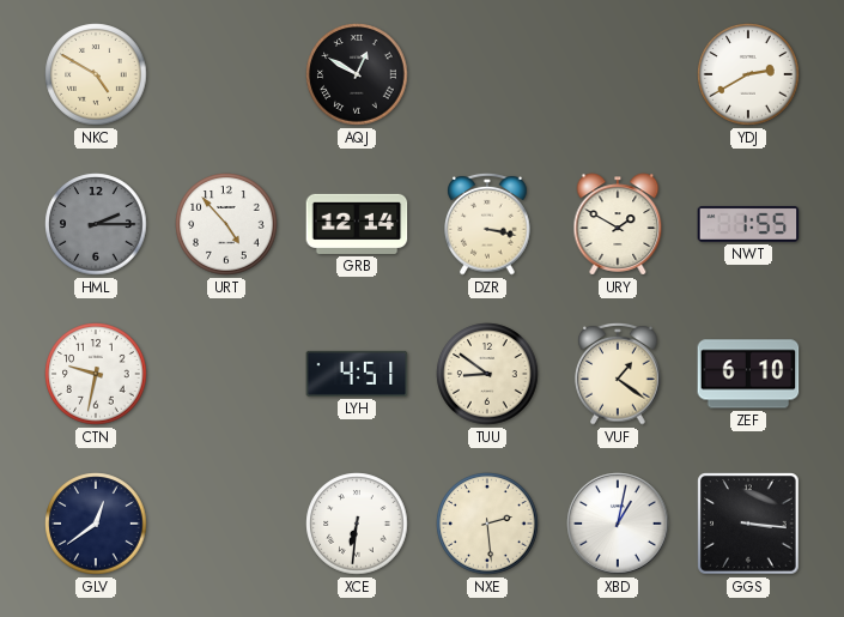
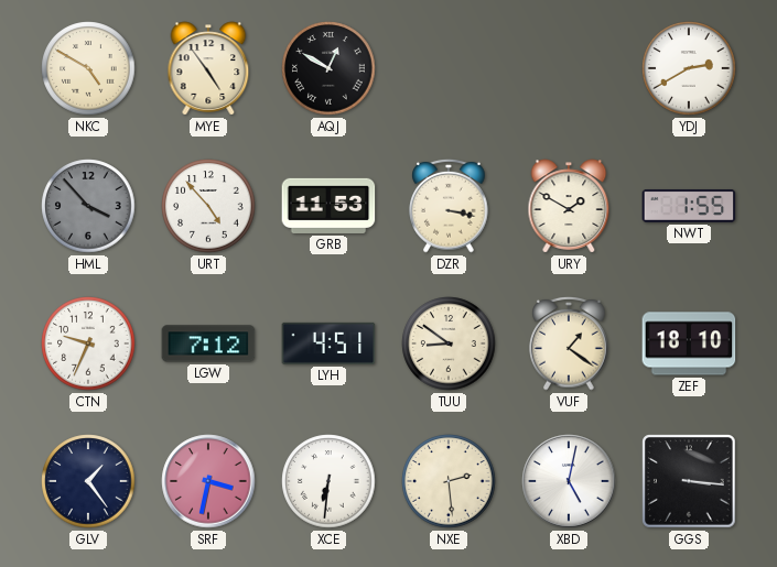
MYE: none -> 4:54 (208, 68)
HML: 2:15 -> 3:53 (88, 206)
GRB: 12:14 -> 11:53 (328, 206)
CTN: 9:32 -> 9:34 (88, 344)
LGW: none -> 7:12 (208, 344)
ZEF: 6:10 -> 18:10 (689, 344)
GLV: 12:39 -> 1:24 (88, 481)
SRF: none -> 3:32 (208, 481)
XBD: 1:02 -> 5:02 (569, 481)
